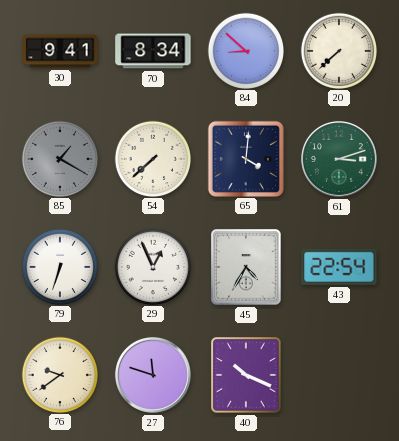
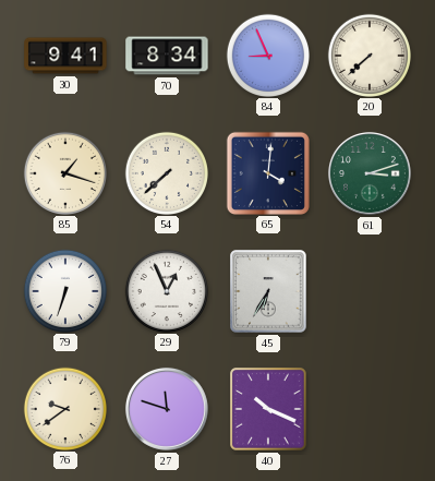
84: 8:52 -> 8:56 (267, 55)
85: 1:20 -> 1:18 (64, 172)
85 dial: grey -> cream (64, 172)
45: 4:35 -> 6:35 (268, 291)
43: 22:54 -> none (339, 267)
